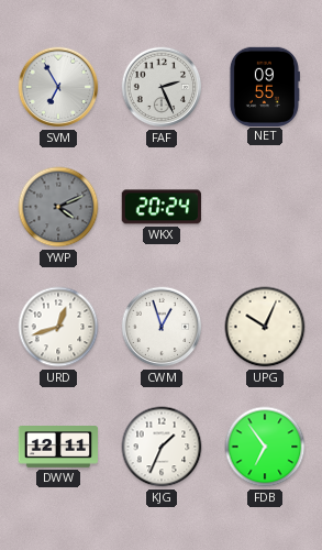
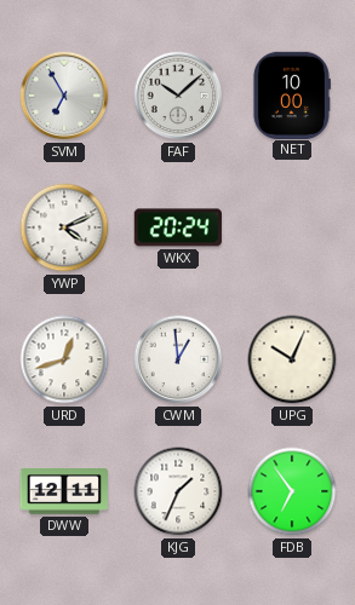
FAF: 2:26 -> 10:08 (178, 96)
NET: 09:55 -> 10:00 (291, 94)
YWP dial: grey -> white (64, 227)
CWM: 12:57 -> 12:59 (178, 359)
